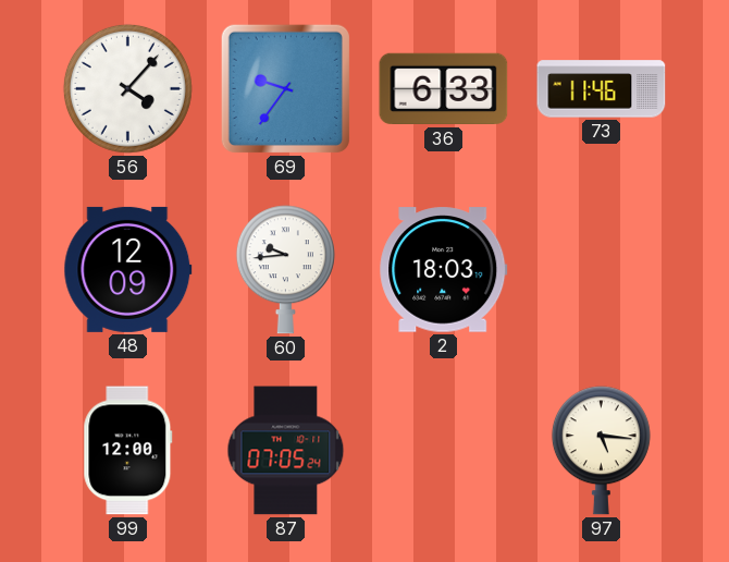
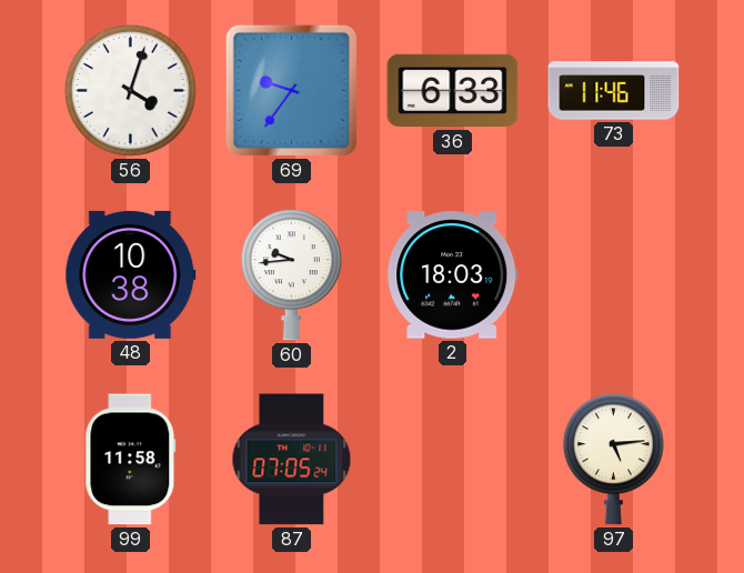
56: 4:07 -> 4:03 (130, 90)
48: 12:09 -> 10:38 (131, 274)
99: 12:00 -> 11:58 (131, 460)
97: 5:16 -> 5:14 (613, 460)
